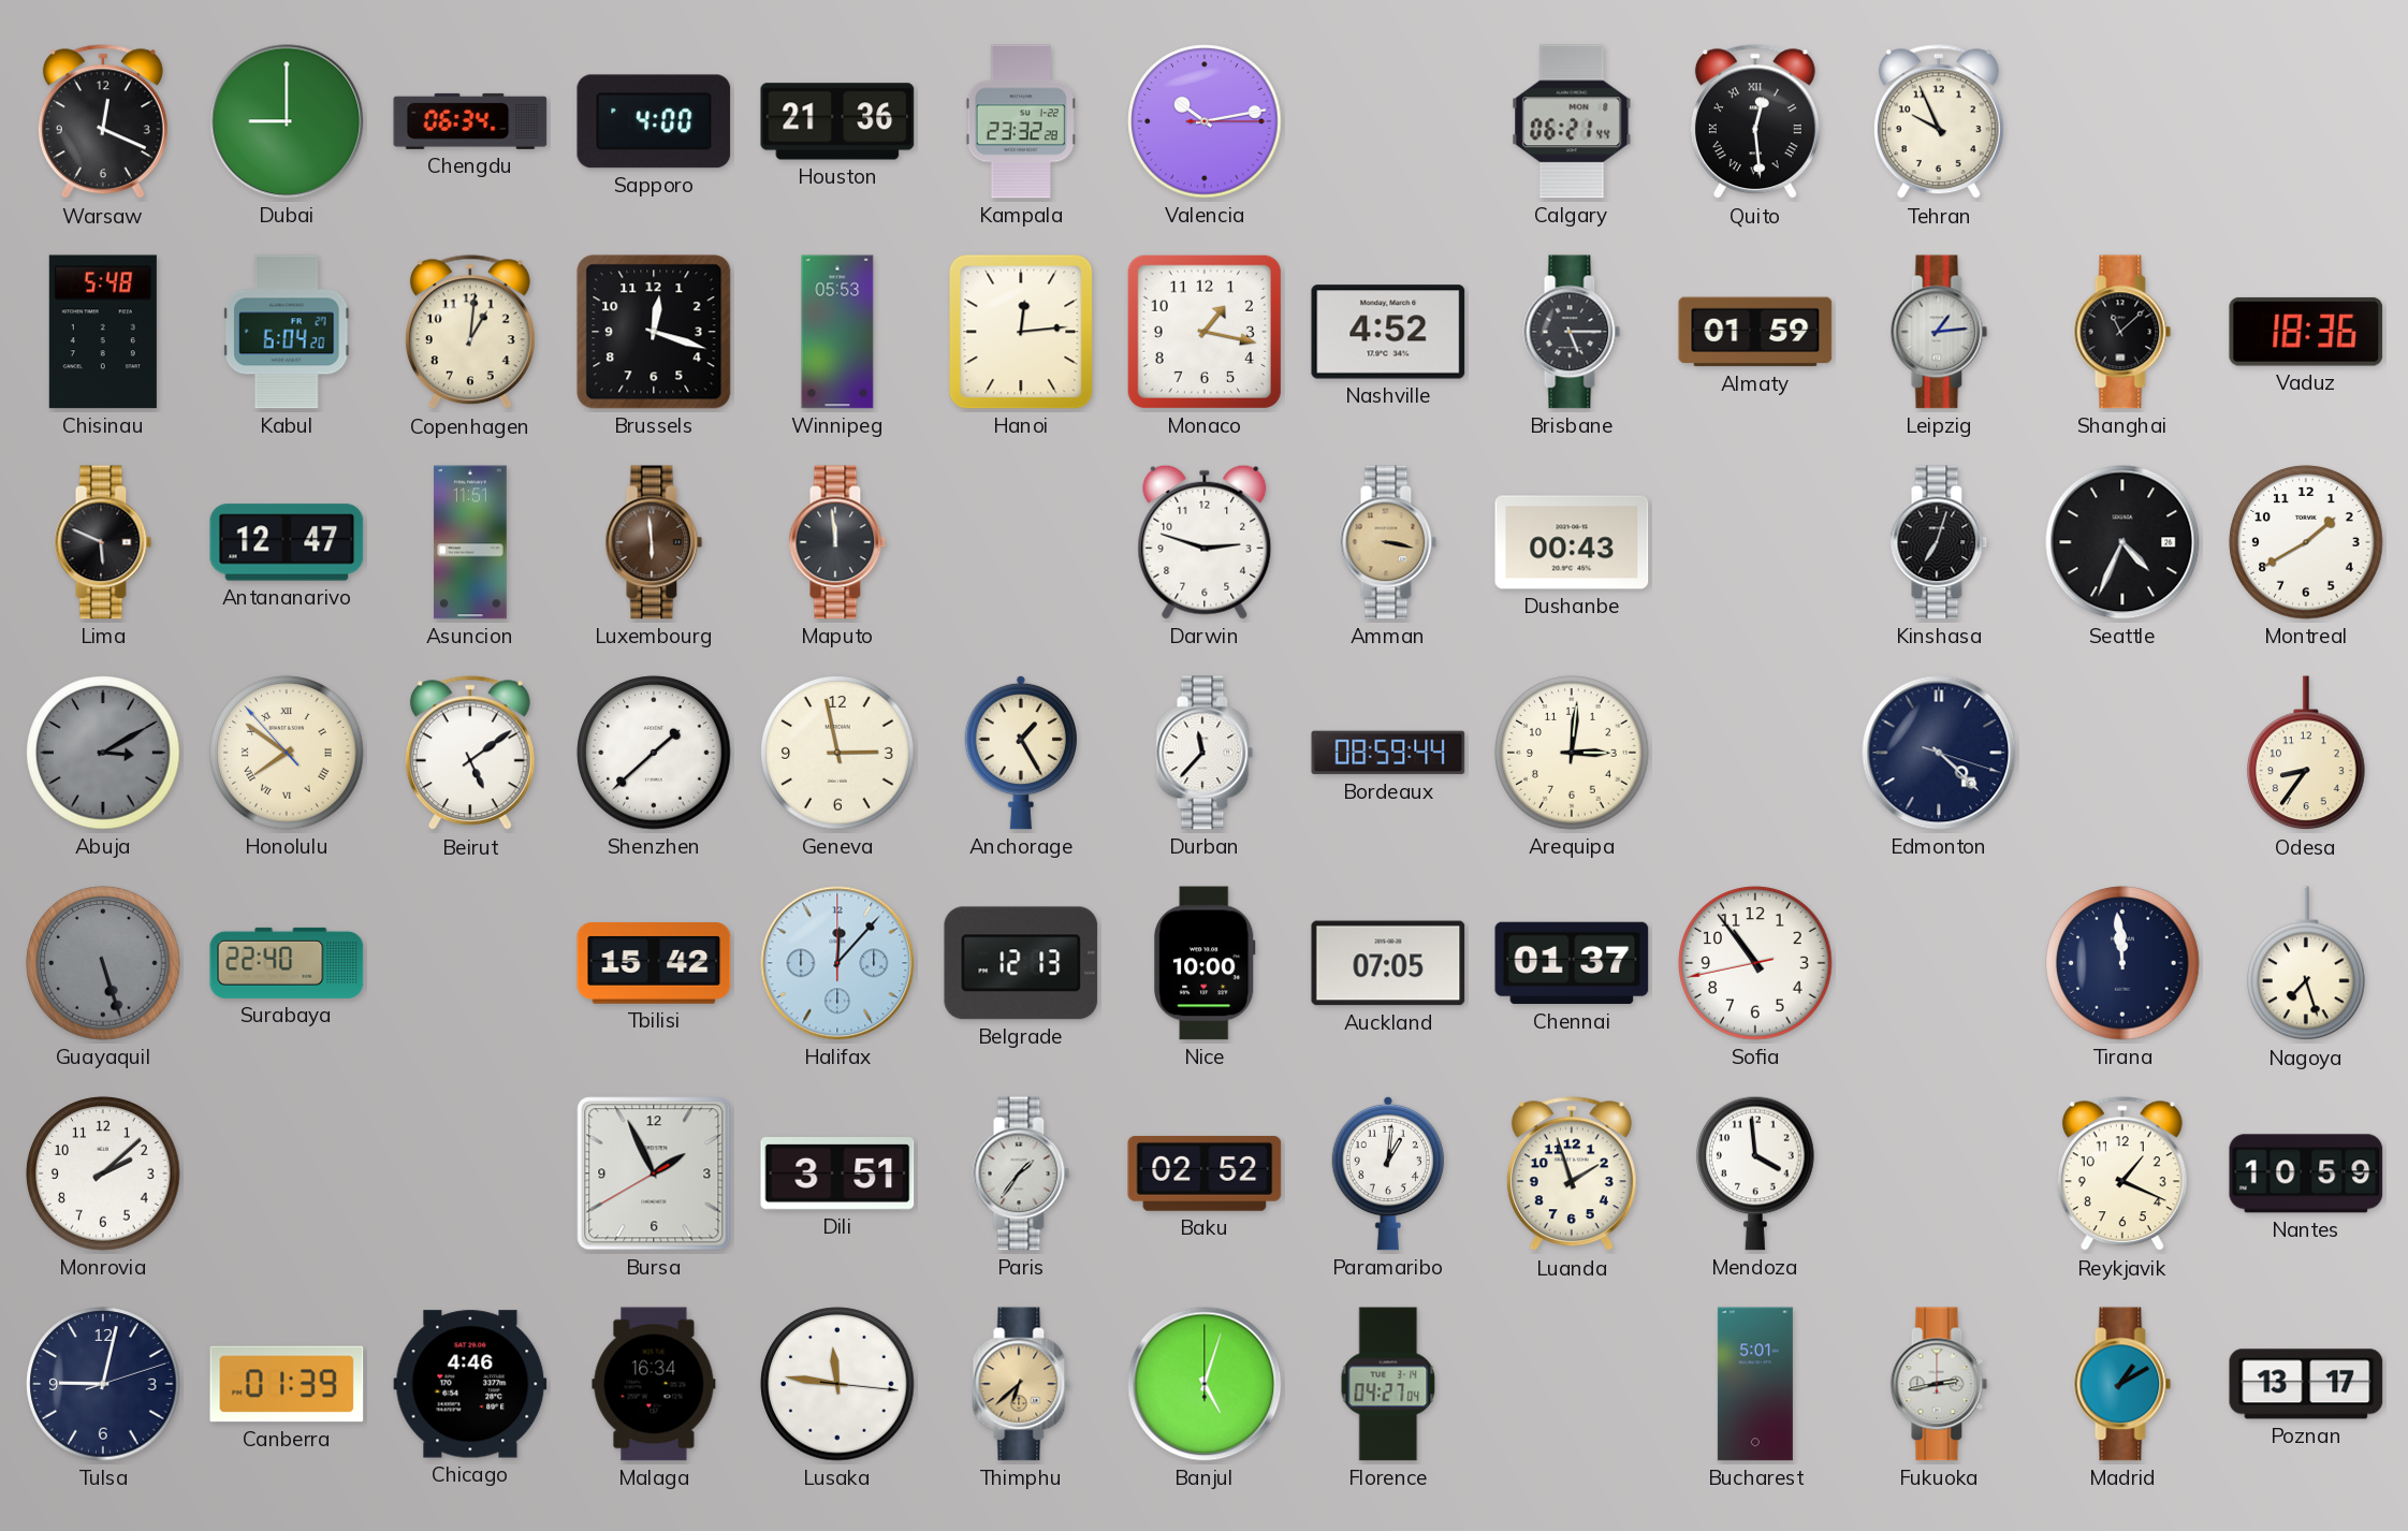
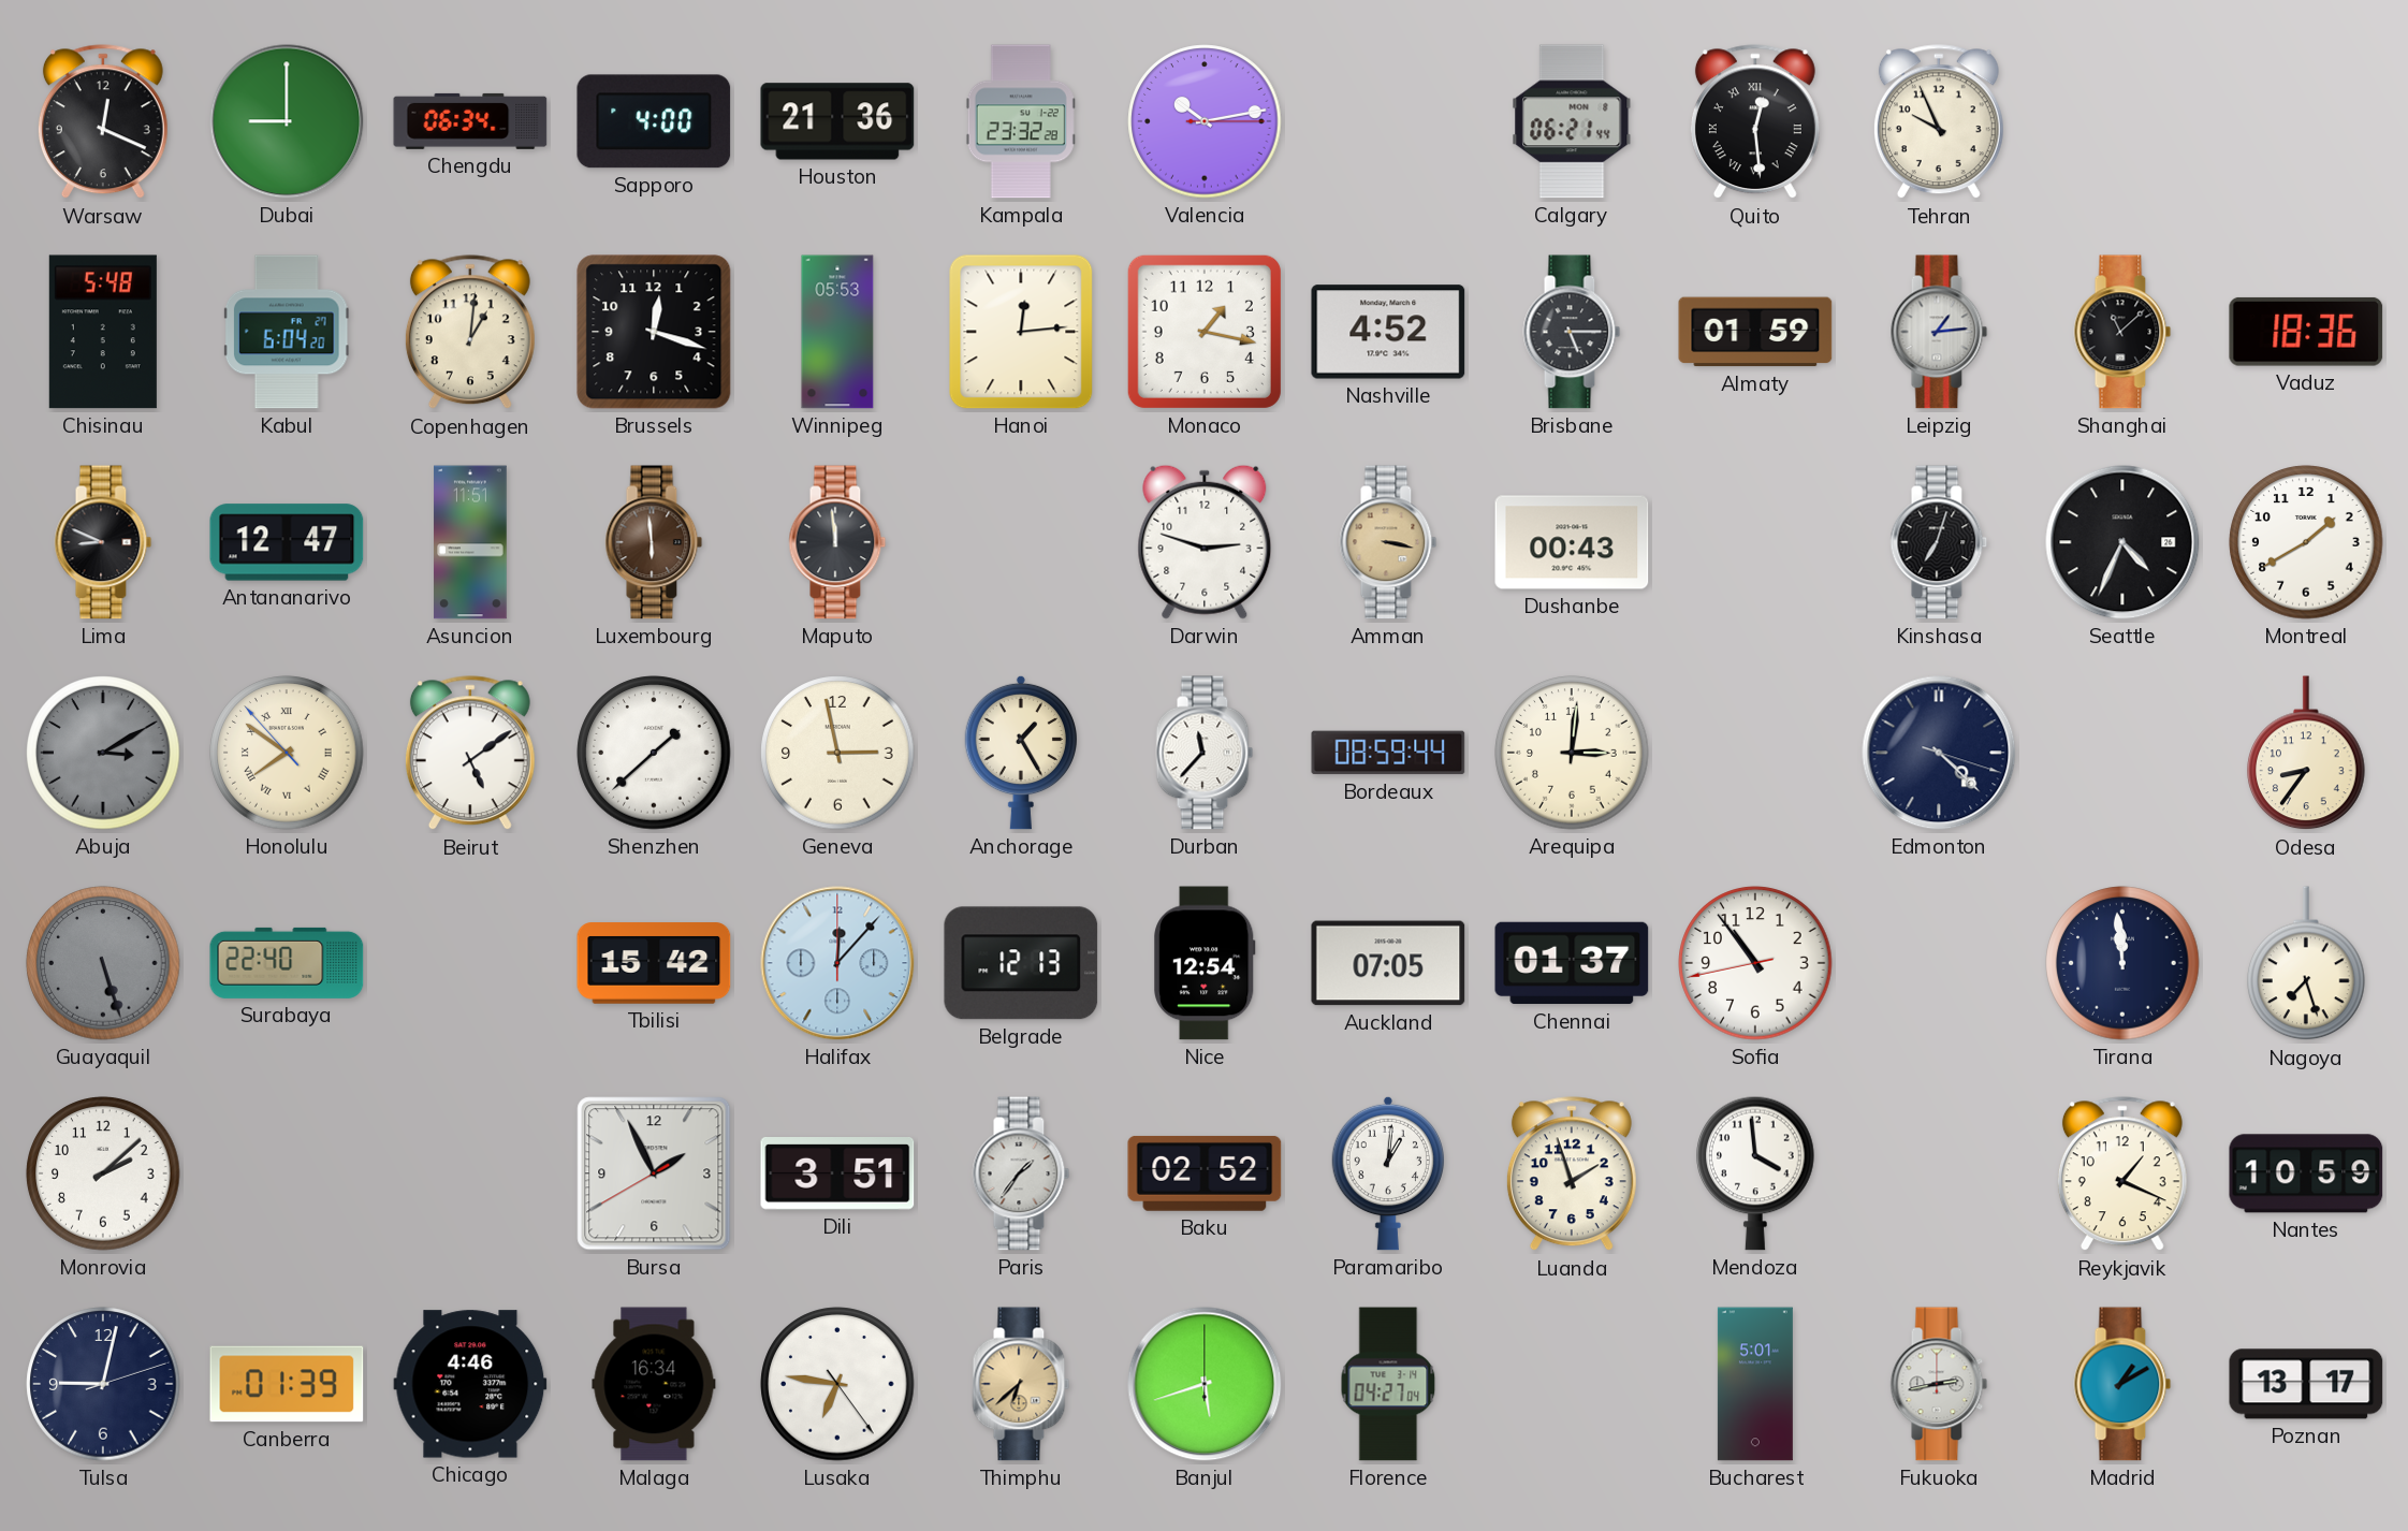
Lima: 5:49 -> 8:49 (103, 542)
Nice: 10:00 -> 12:54 (1205, 963)
Lusaka: 11:46 -> 6:46 (837, 1384)
Banjul: 5:03 -> 5:42 (1205, 1384)
